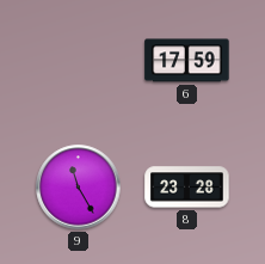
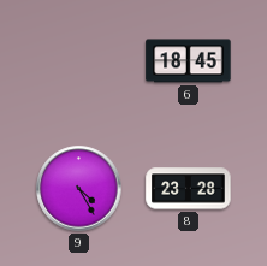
6: 17:59 -> 18:45 (189, 61)
9: 11:25 -> 4:25 (79, 189)
